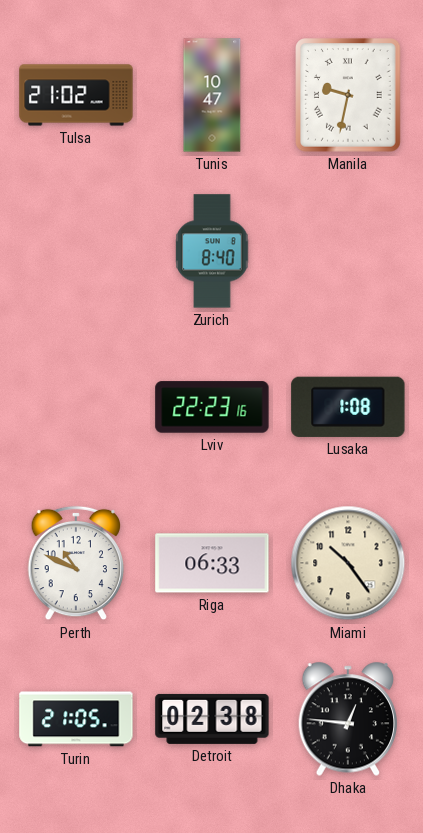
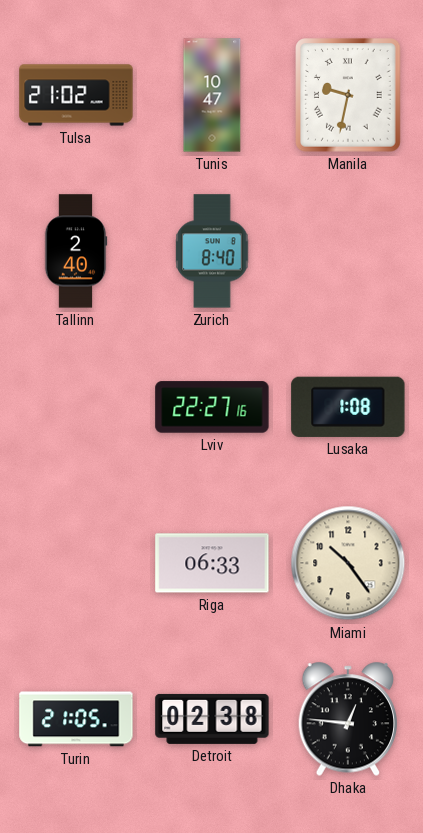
Tallinn: none -> 2:40 (76, 251)
Lviv: 22:23 -> 22:27 (212, 407)
Perth: 10:49 -> none (75, 563)
